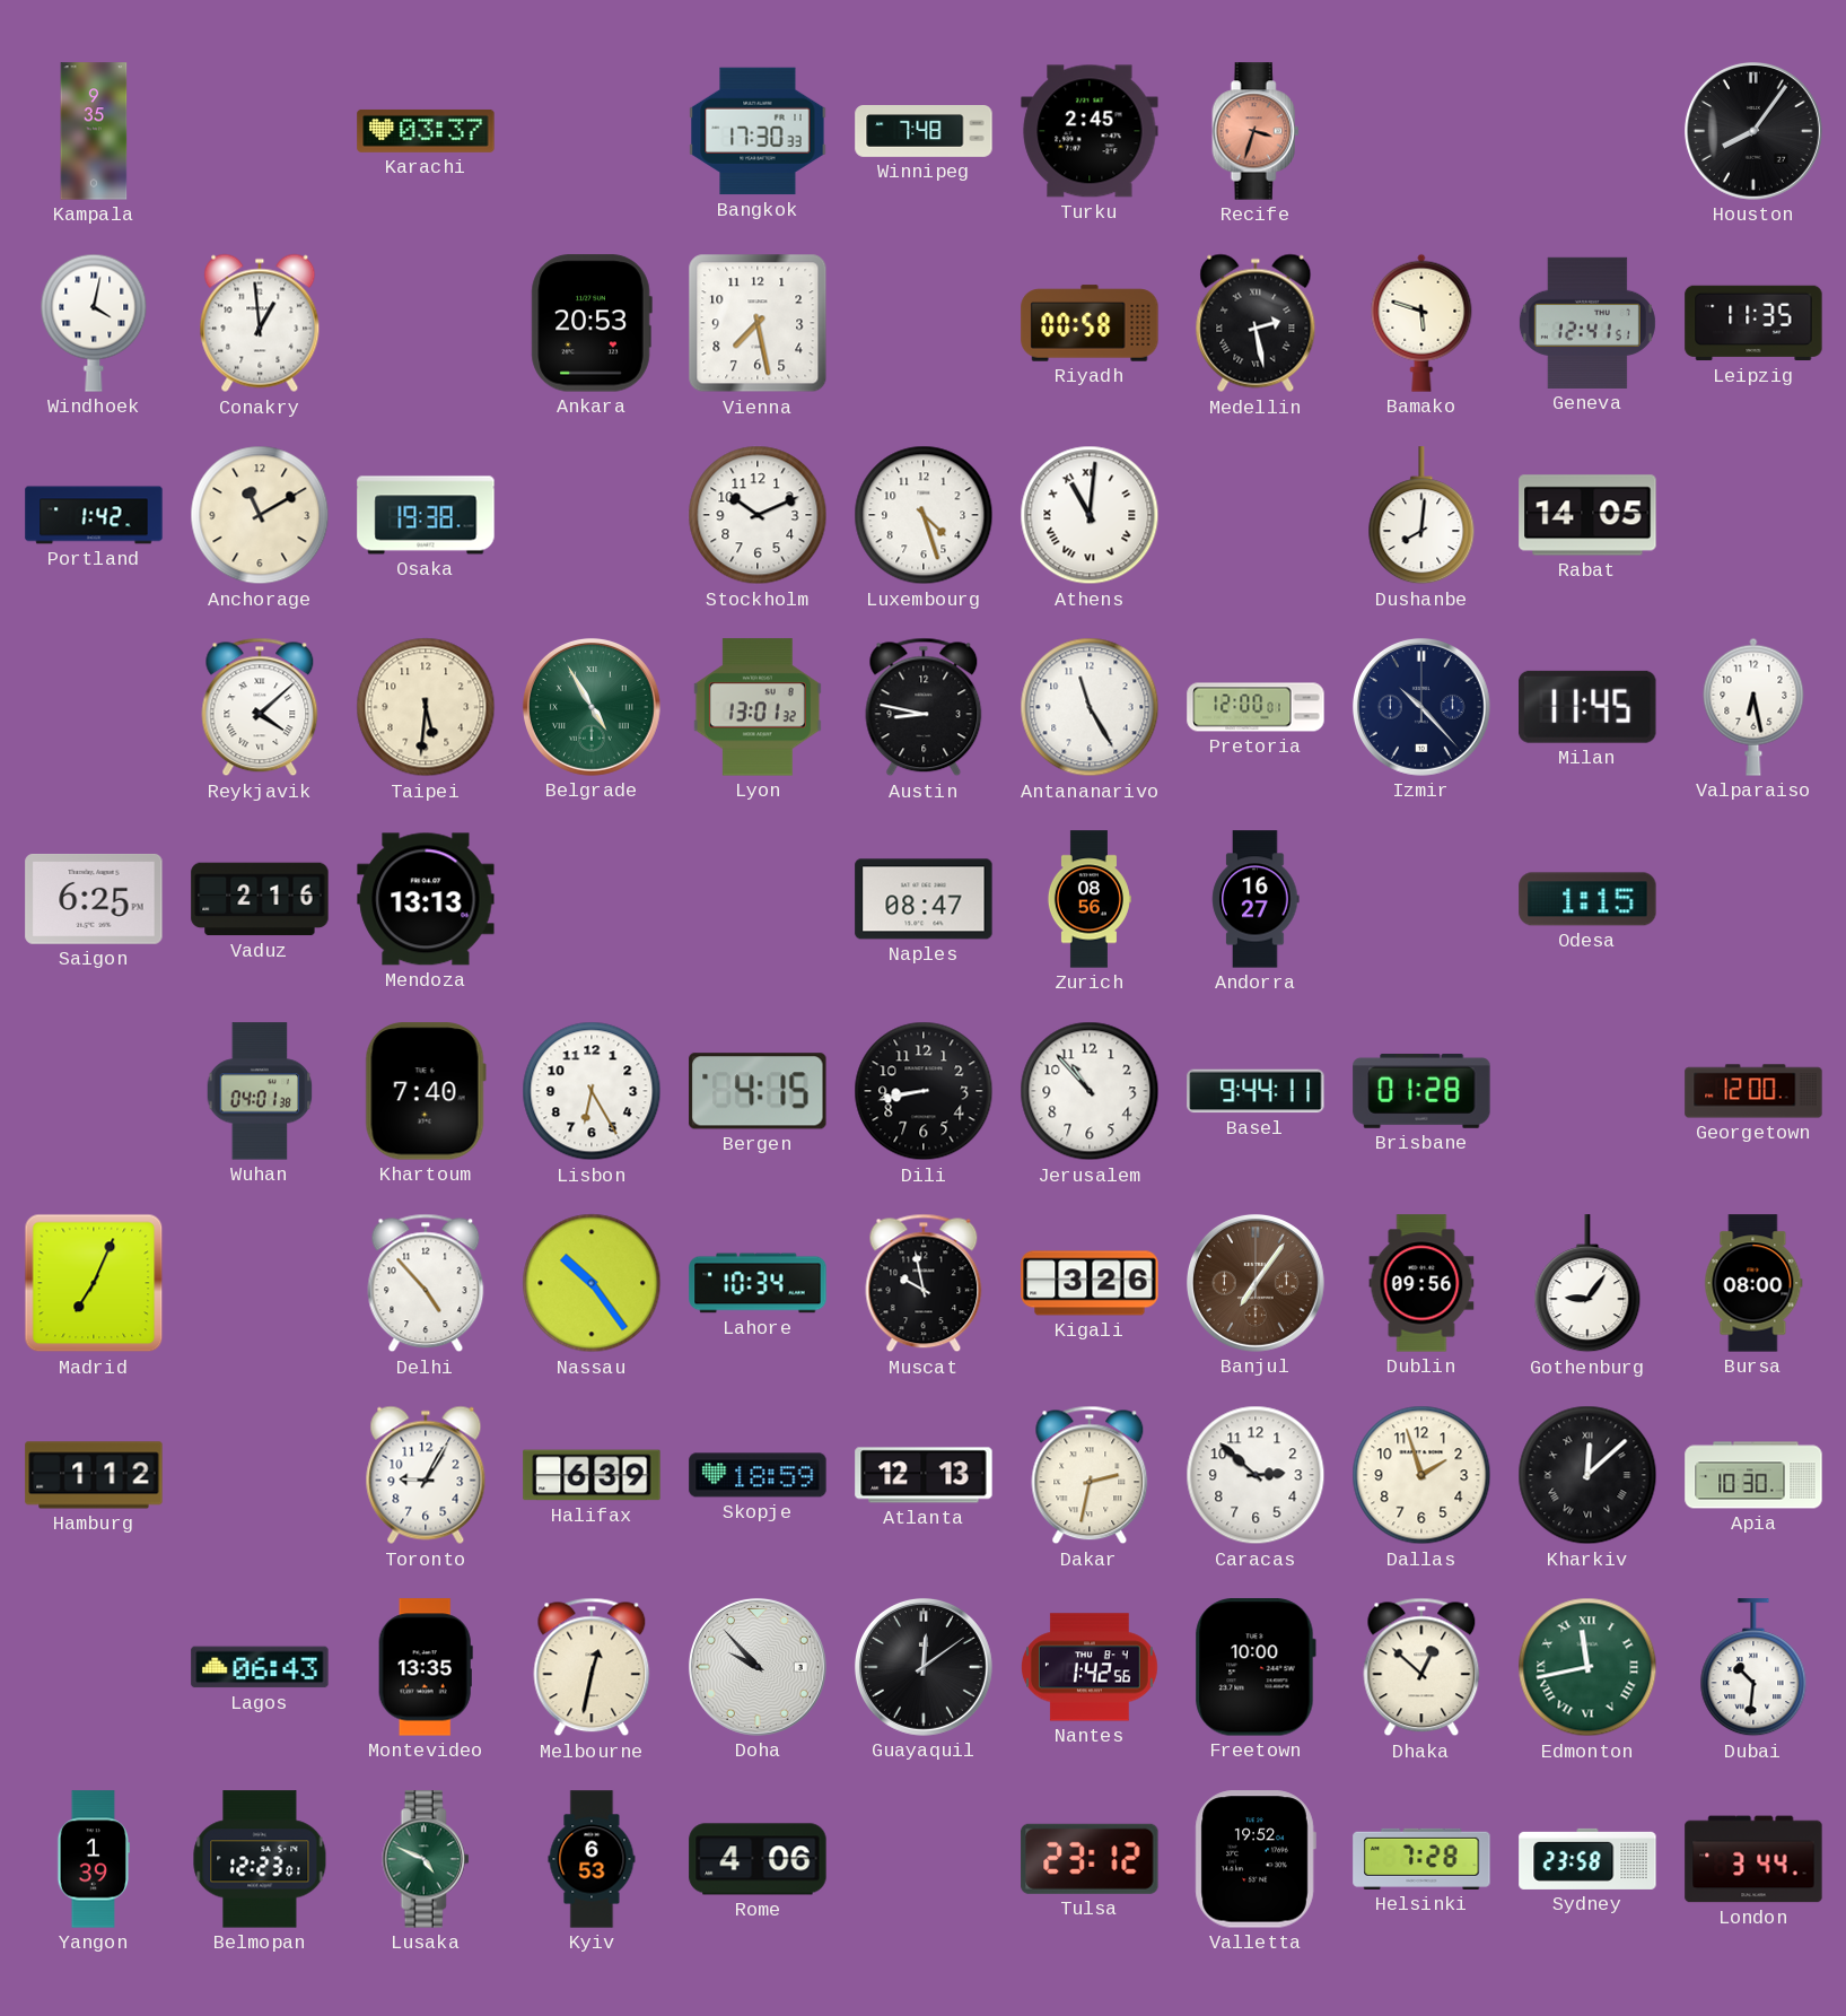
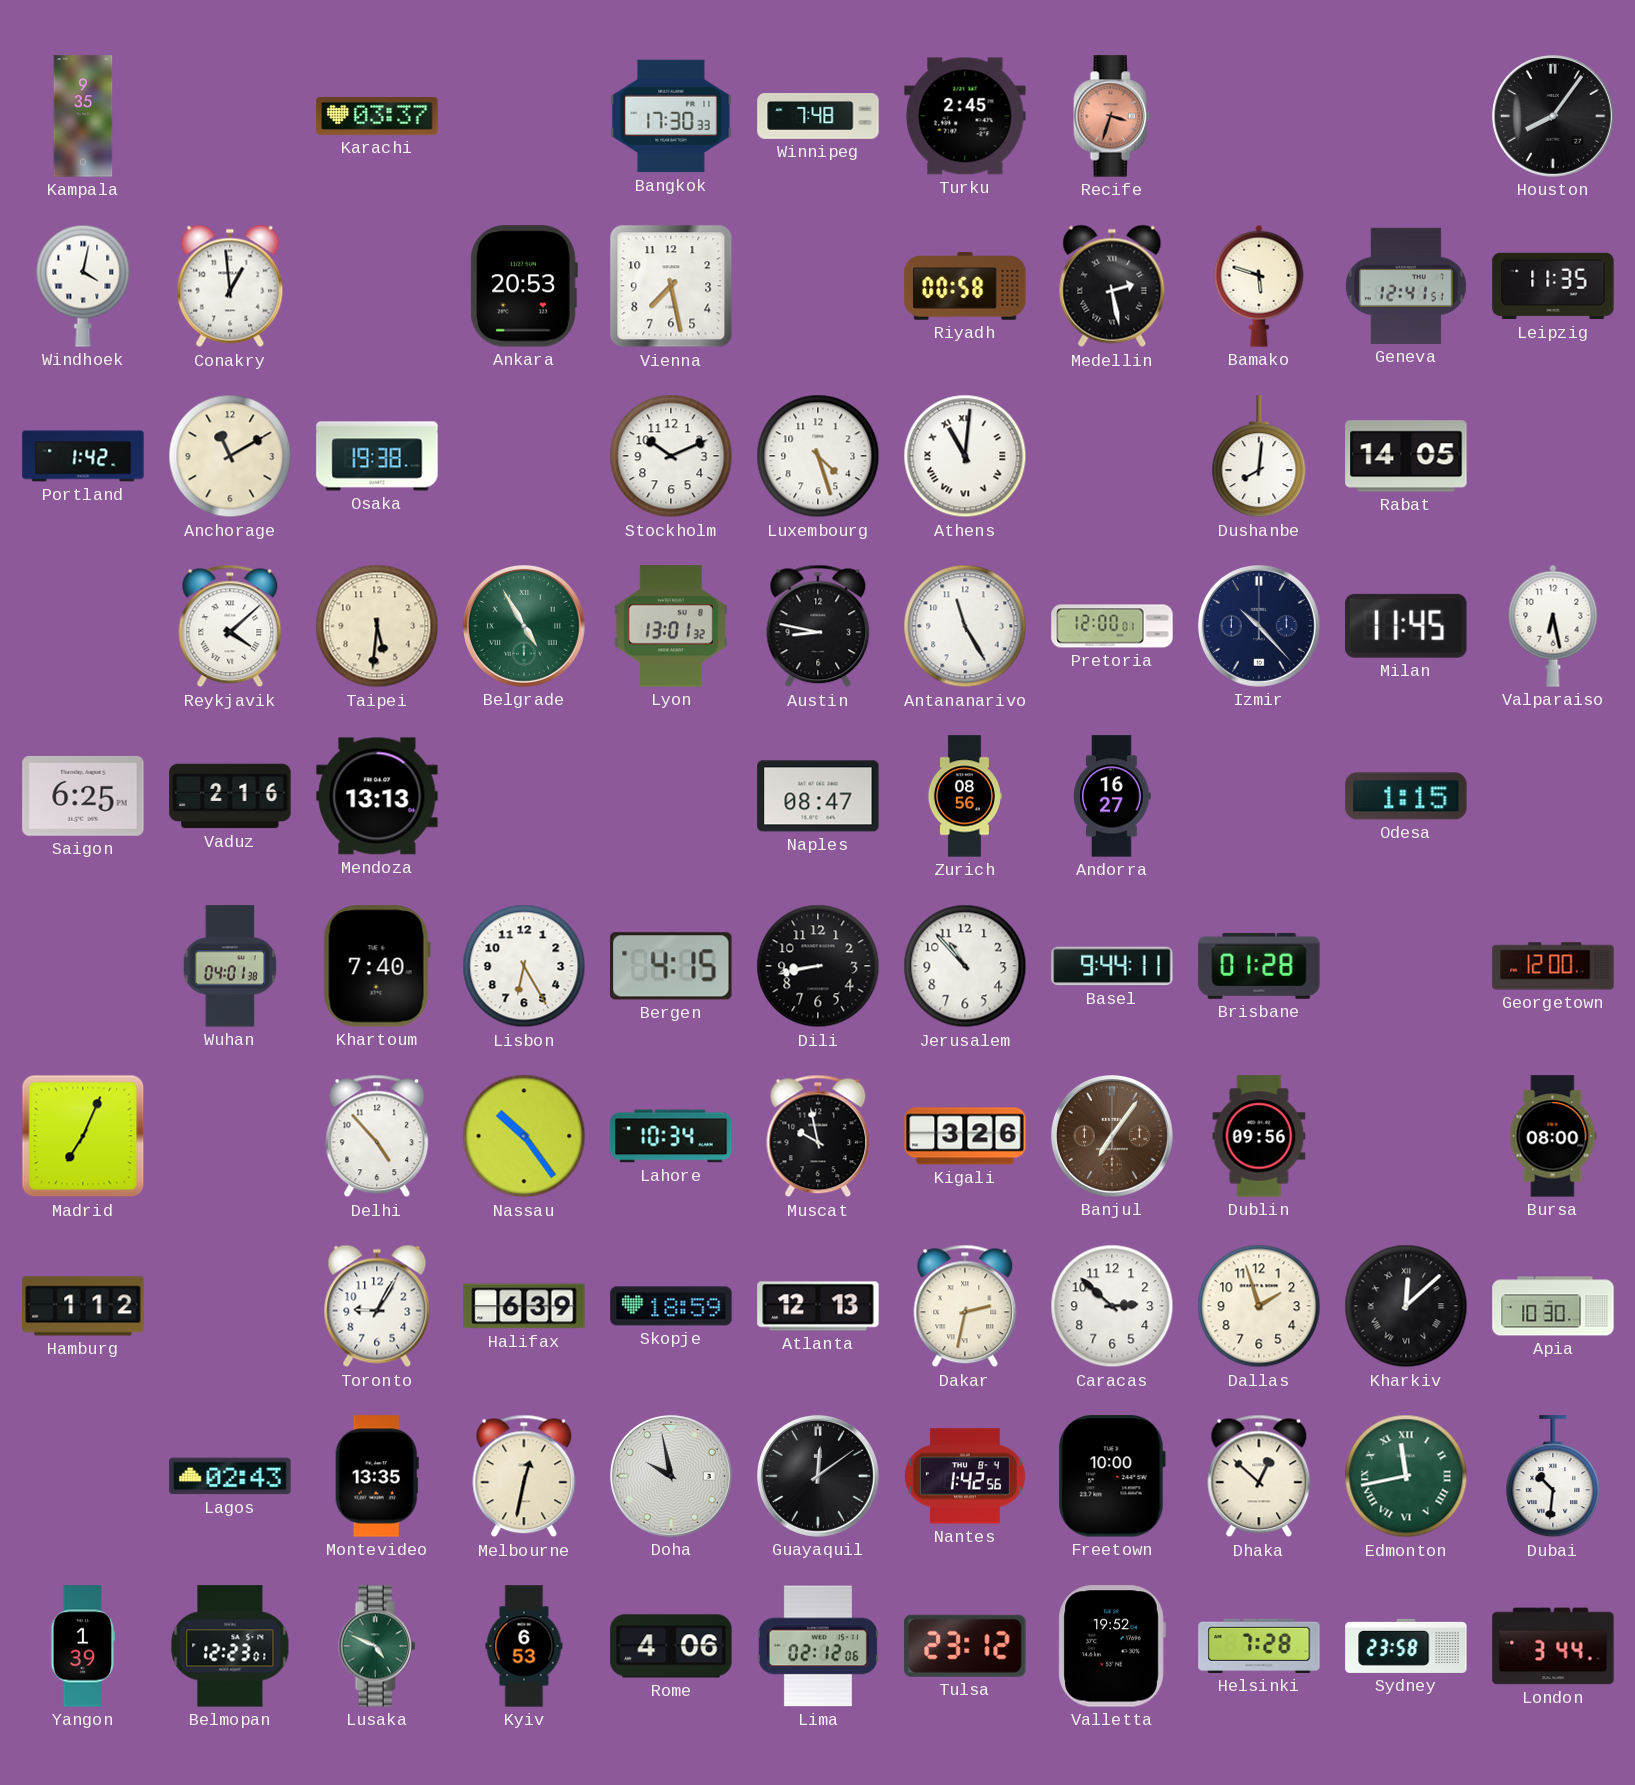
Gothenburg: 9:06 -> none (1587, 1284)
Lagos: 06:43 -> 02:43 (230, 1476)
Doha: 9:53 -> 9:58 (671, 1476)
Lima: none -> 02:12 (818, 1646)
